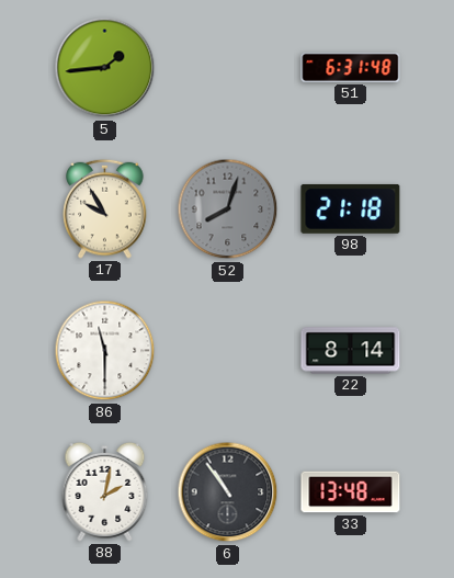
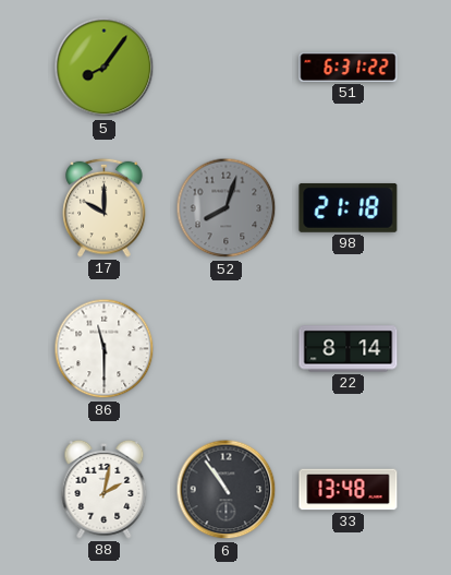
5: 1:44 -> 8:06 (105, 68)
51: 6:31:48 -> 6:31:22 (349, 67)
17: 9:55 -> 10:00 (105, 207)
